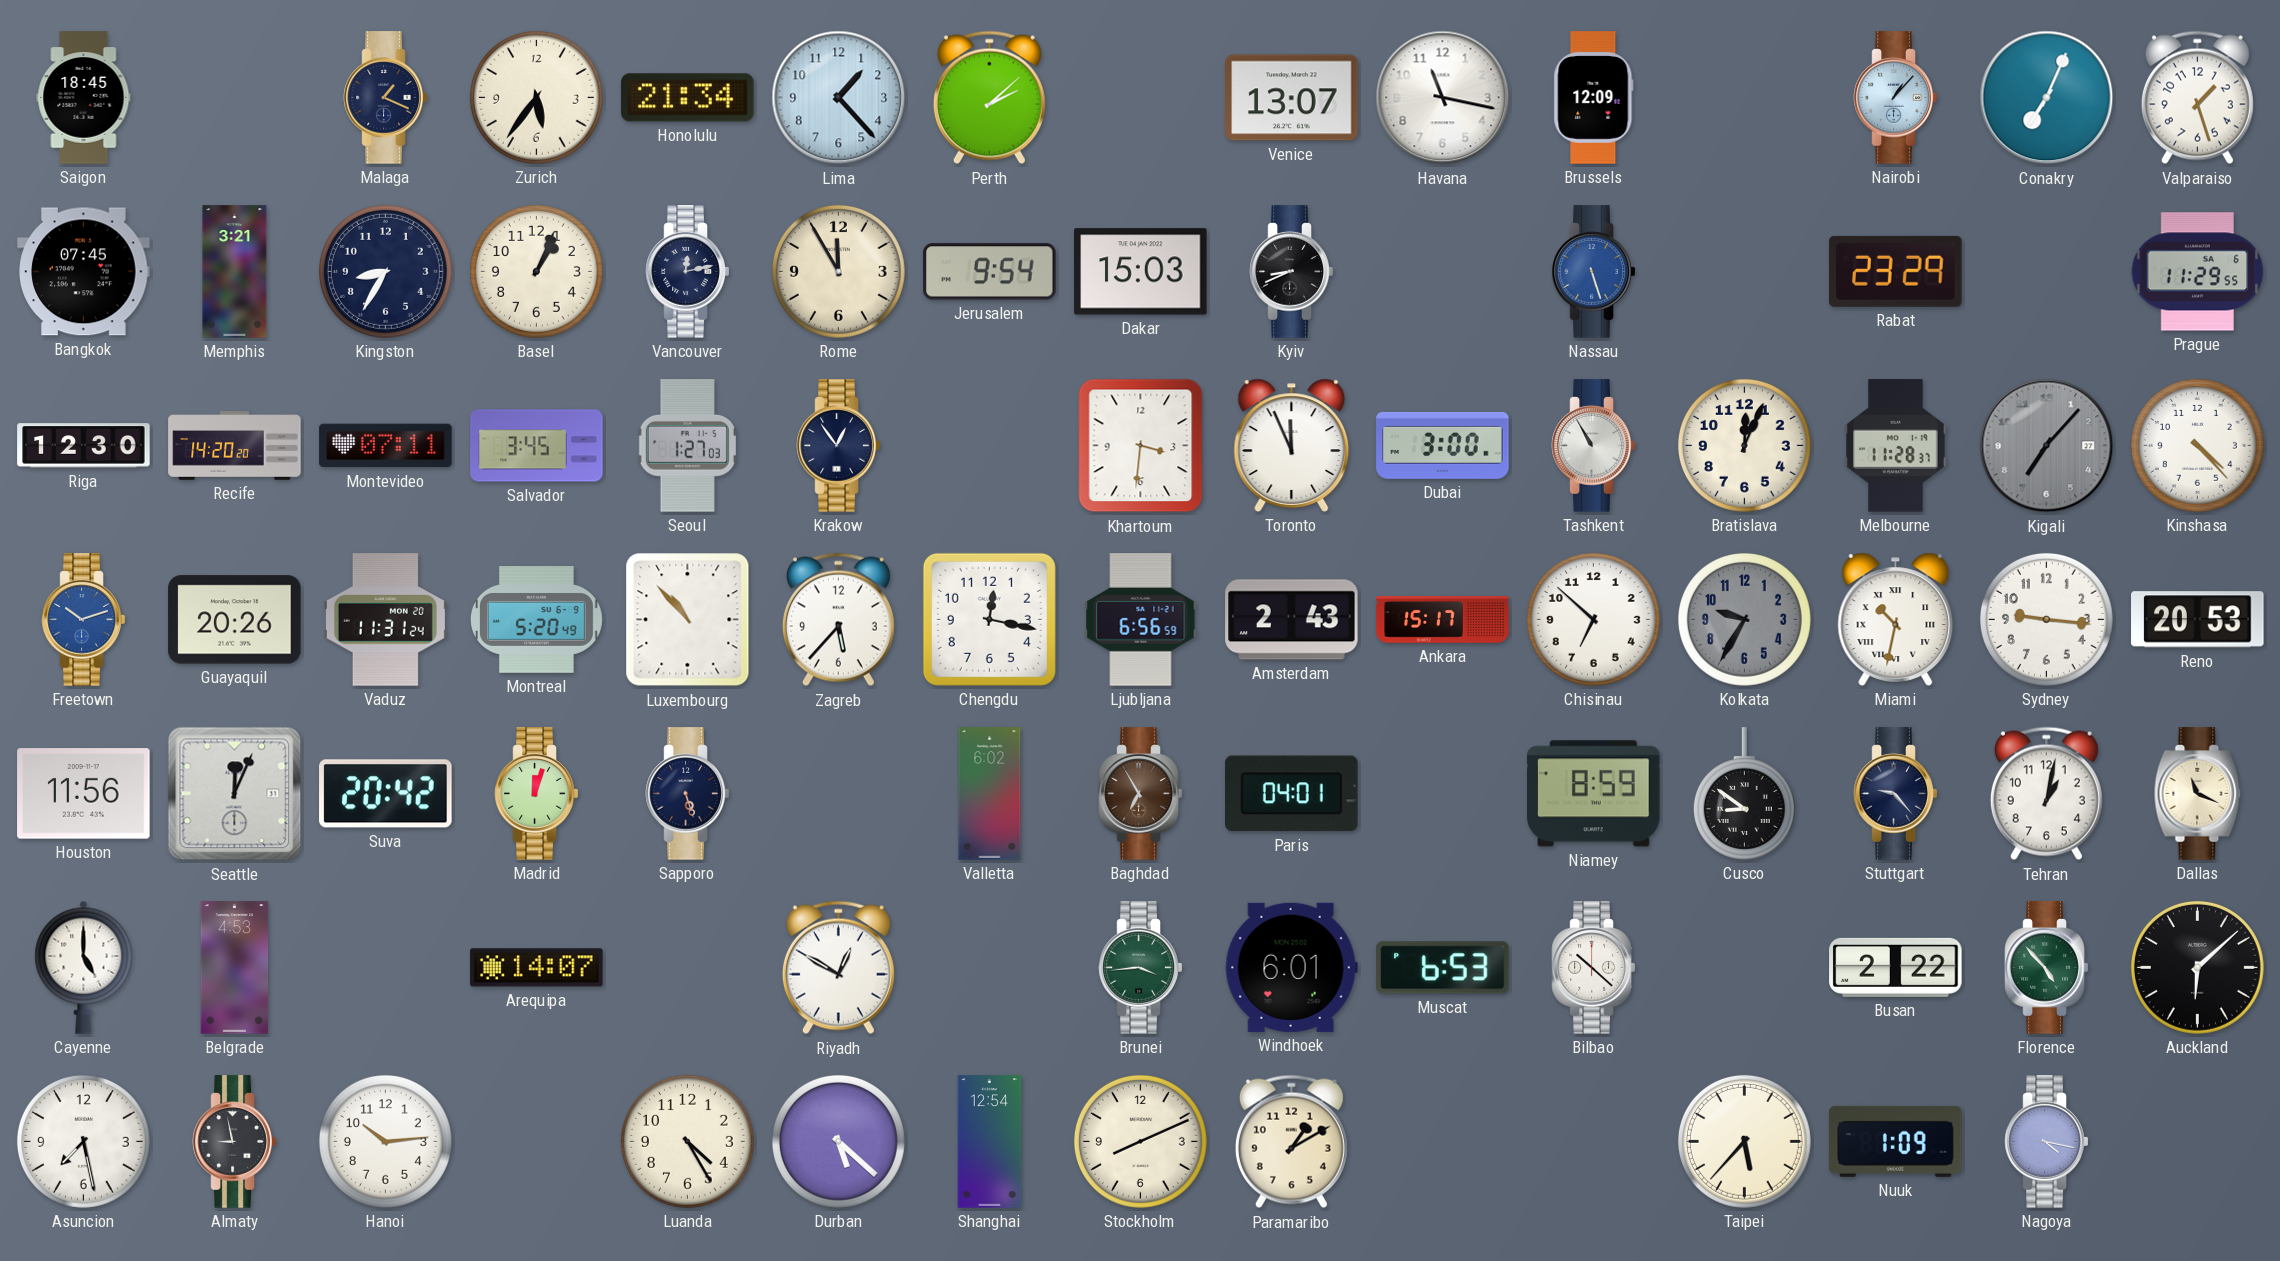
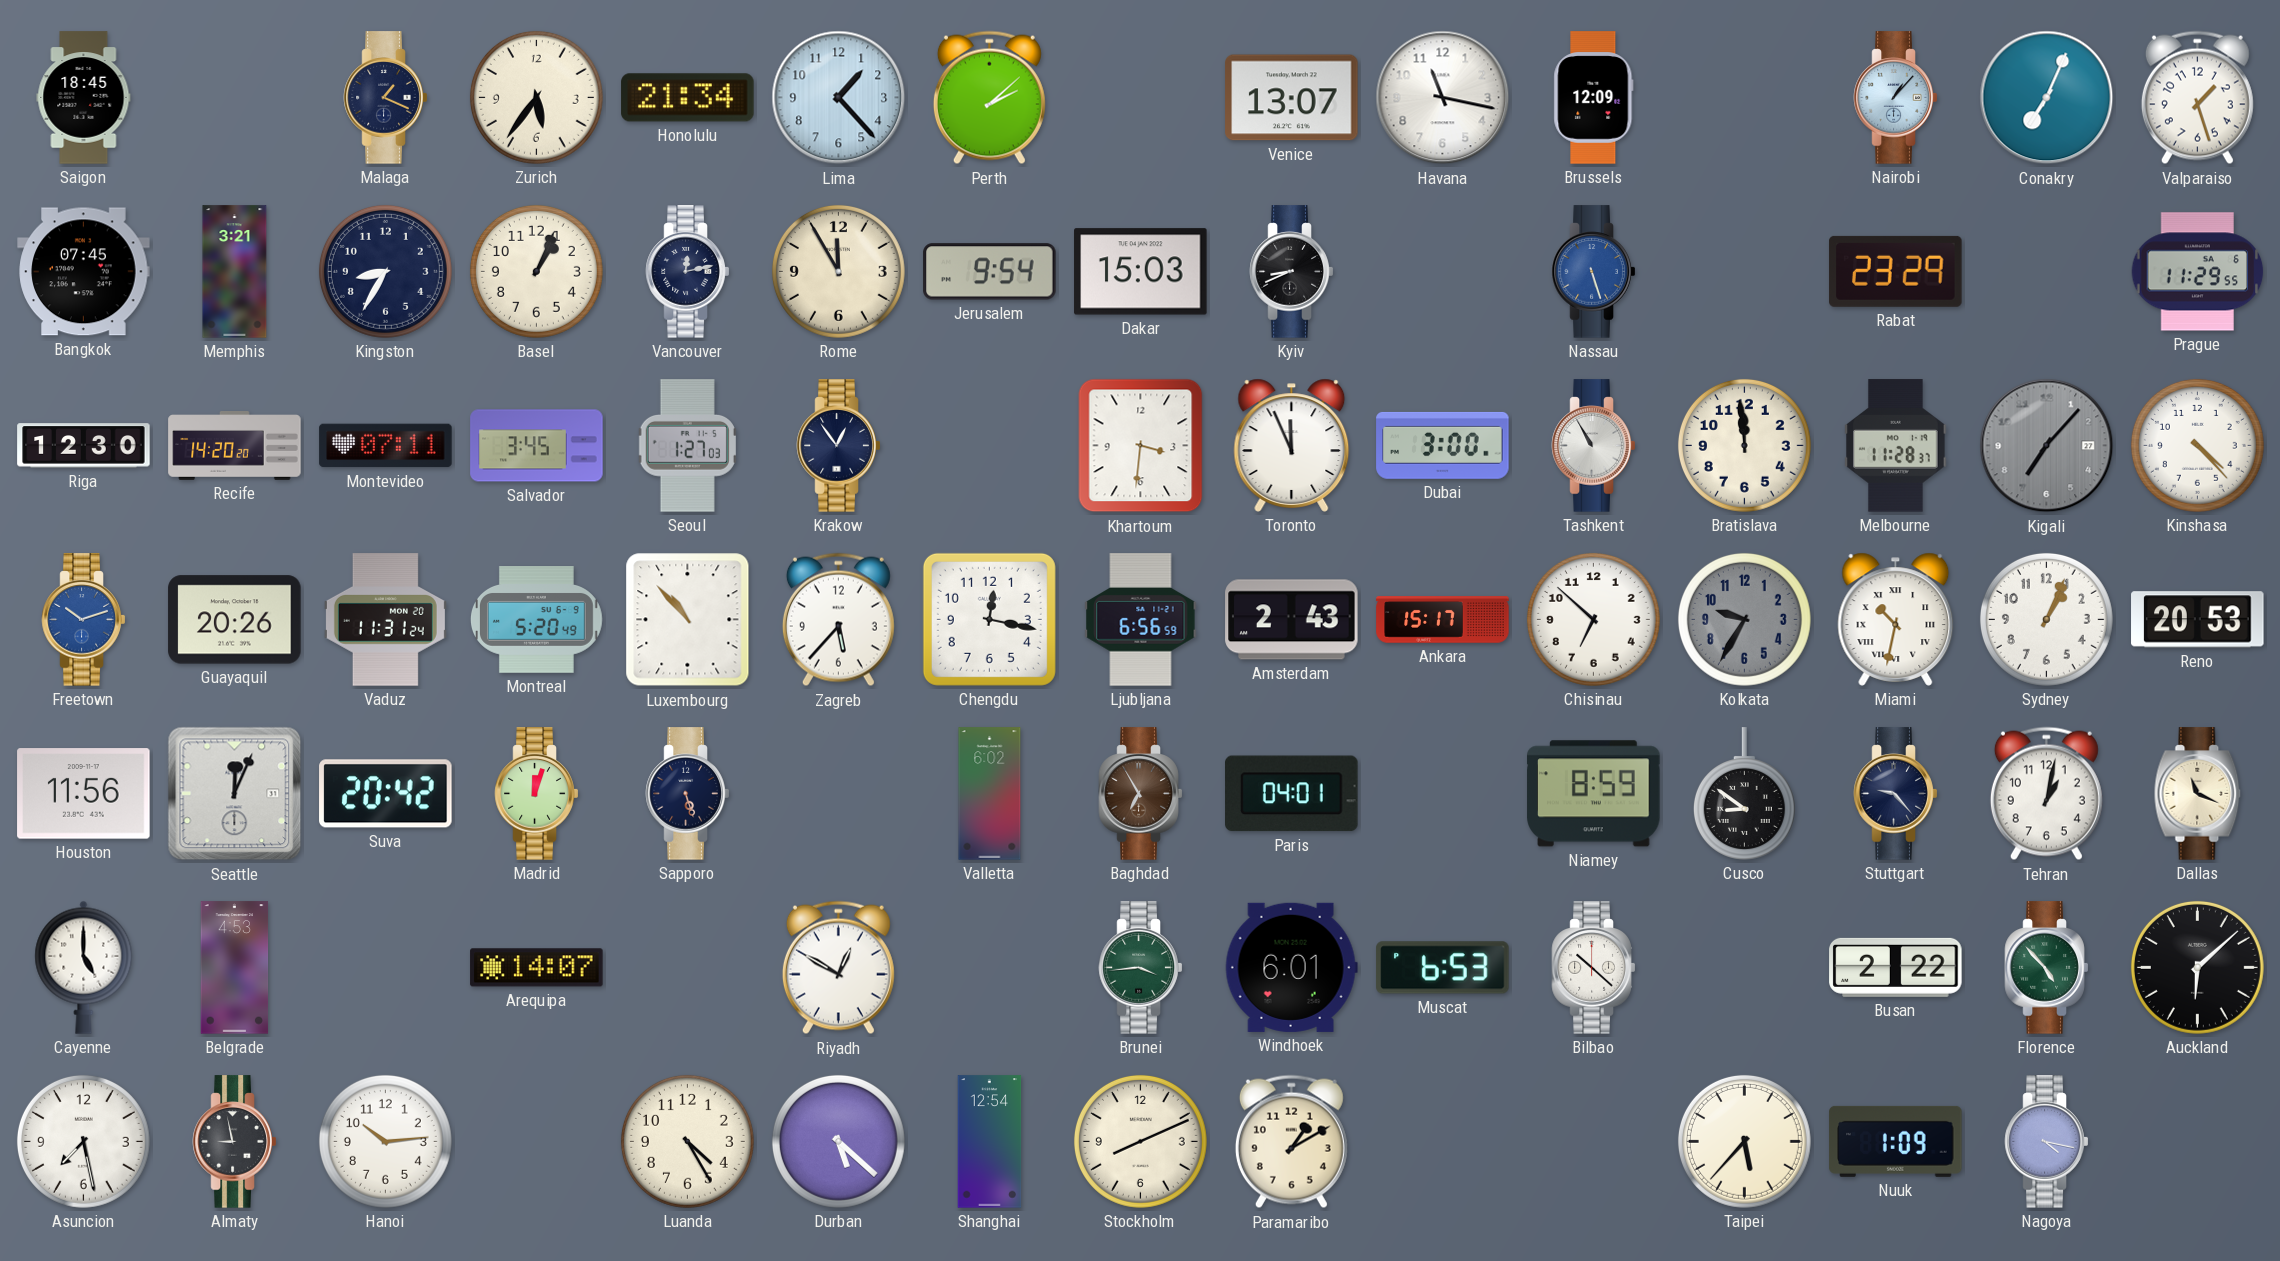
Bratislava: 12:04 -> 11:59 (1744, 445)
Sydney: 9:16 -> 1:04 (2046, 619)
